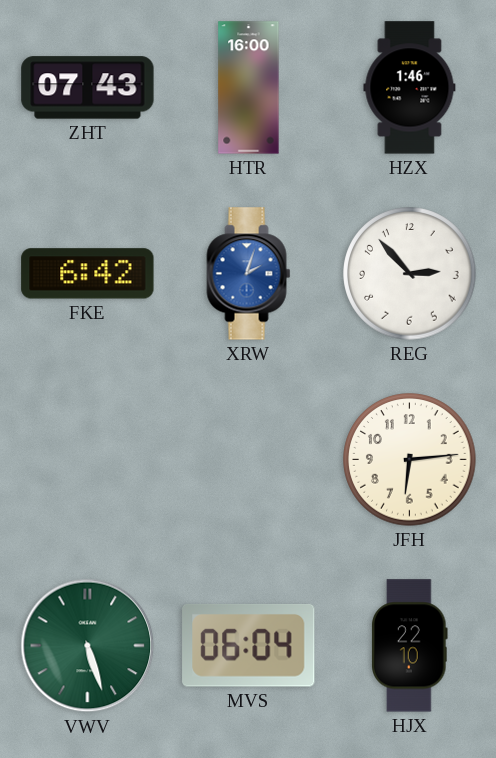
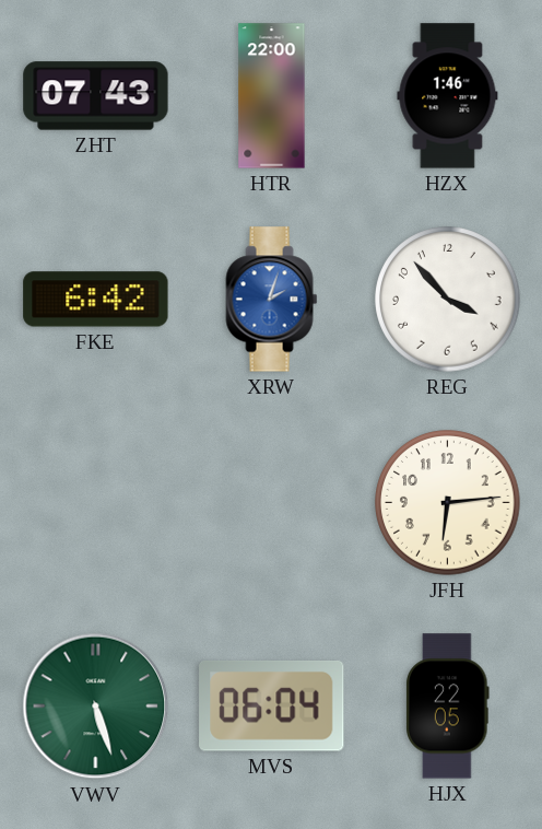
HTR: 16:00 -> 22:00 (272, 96)
REG: 2:53 -> 3:53 (448, 300)
HJX: 22:10 -> 22:05 (448, 707)
